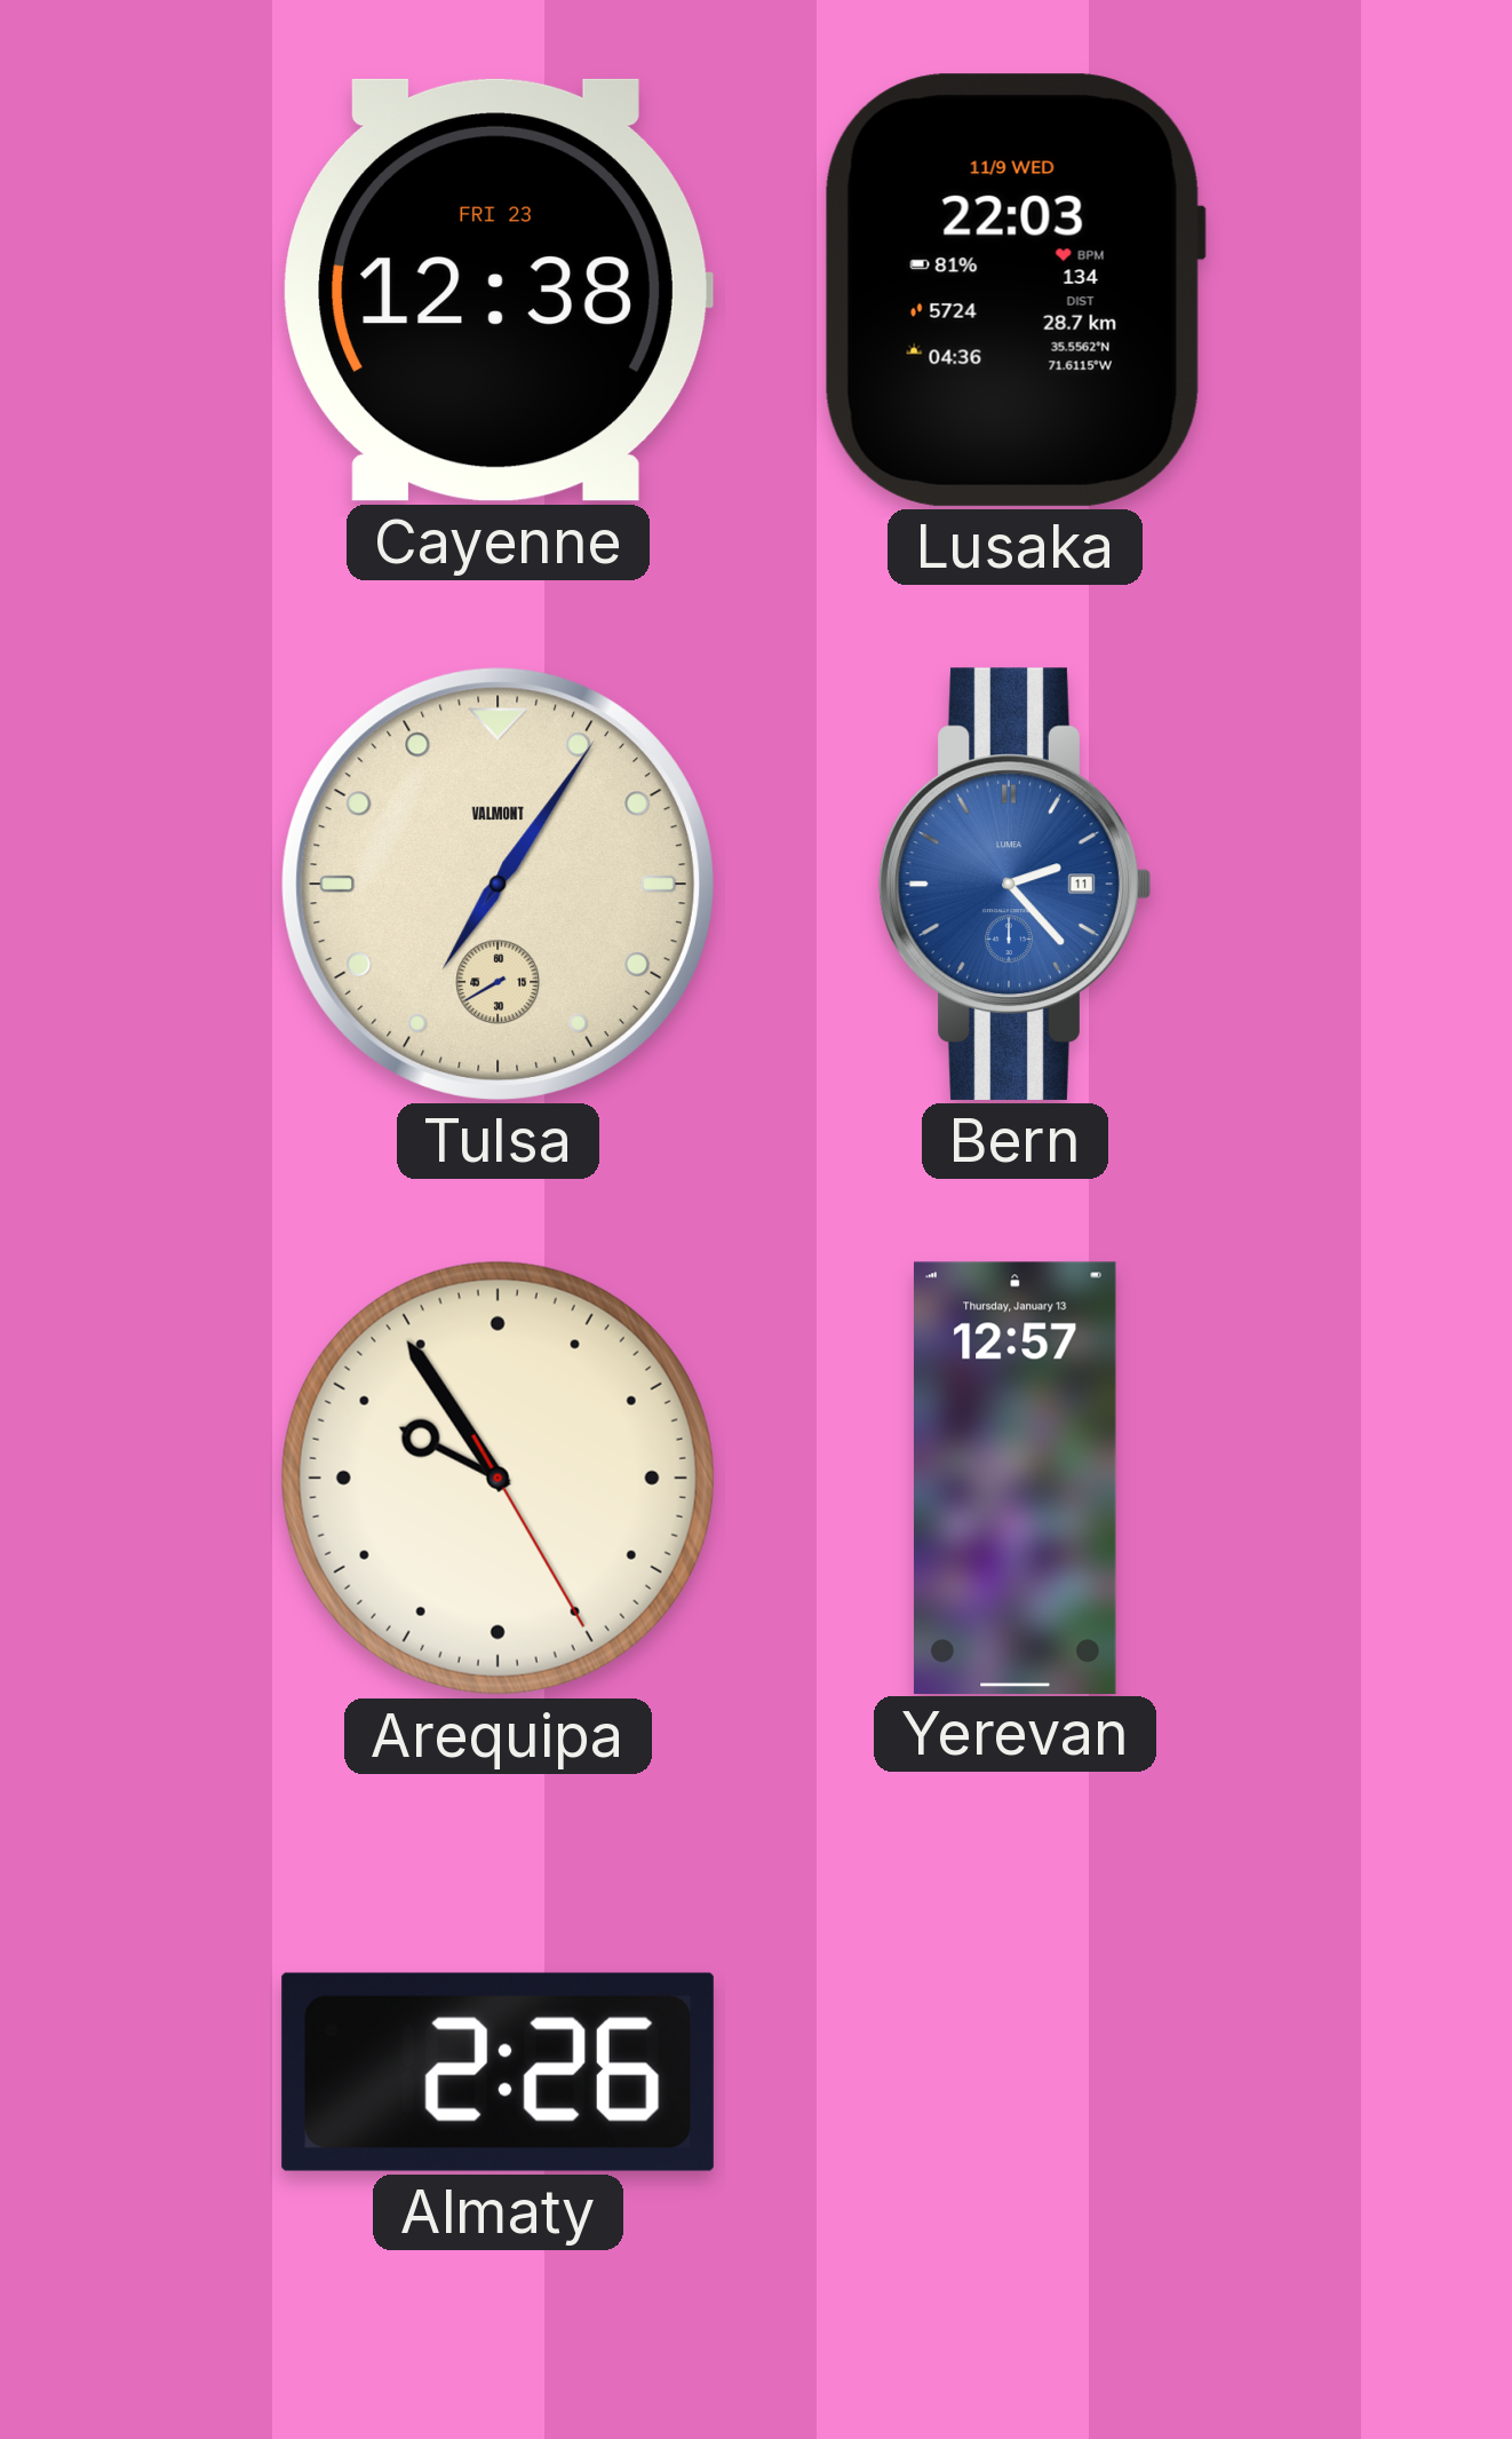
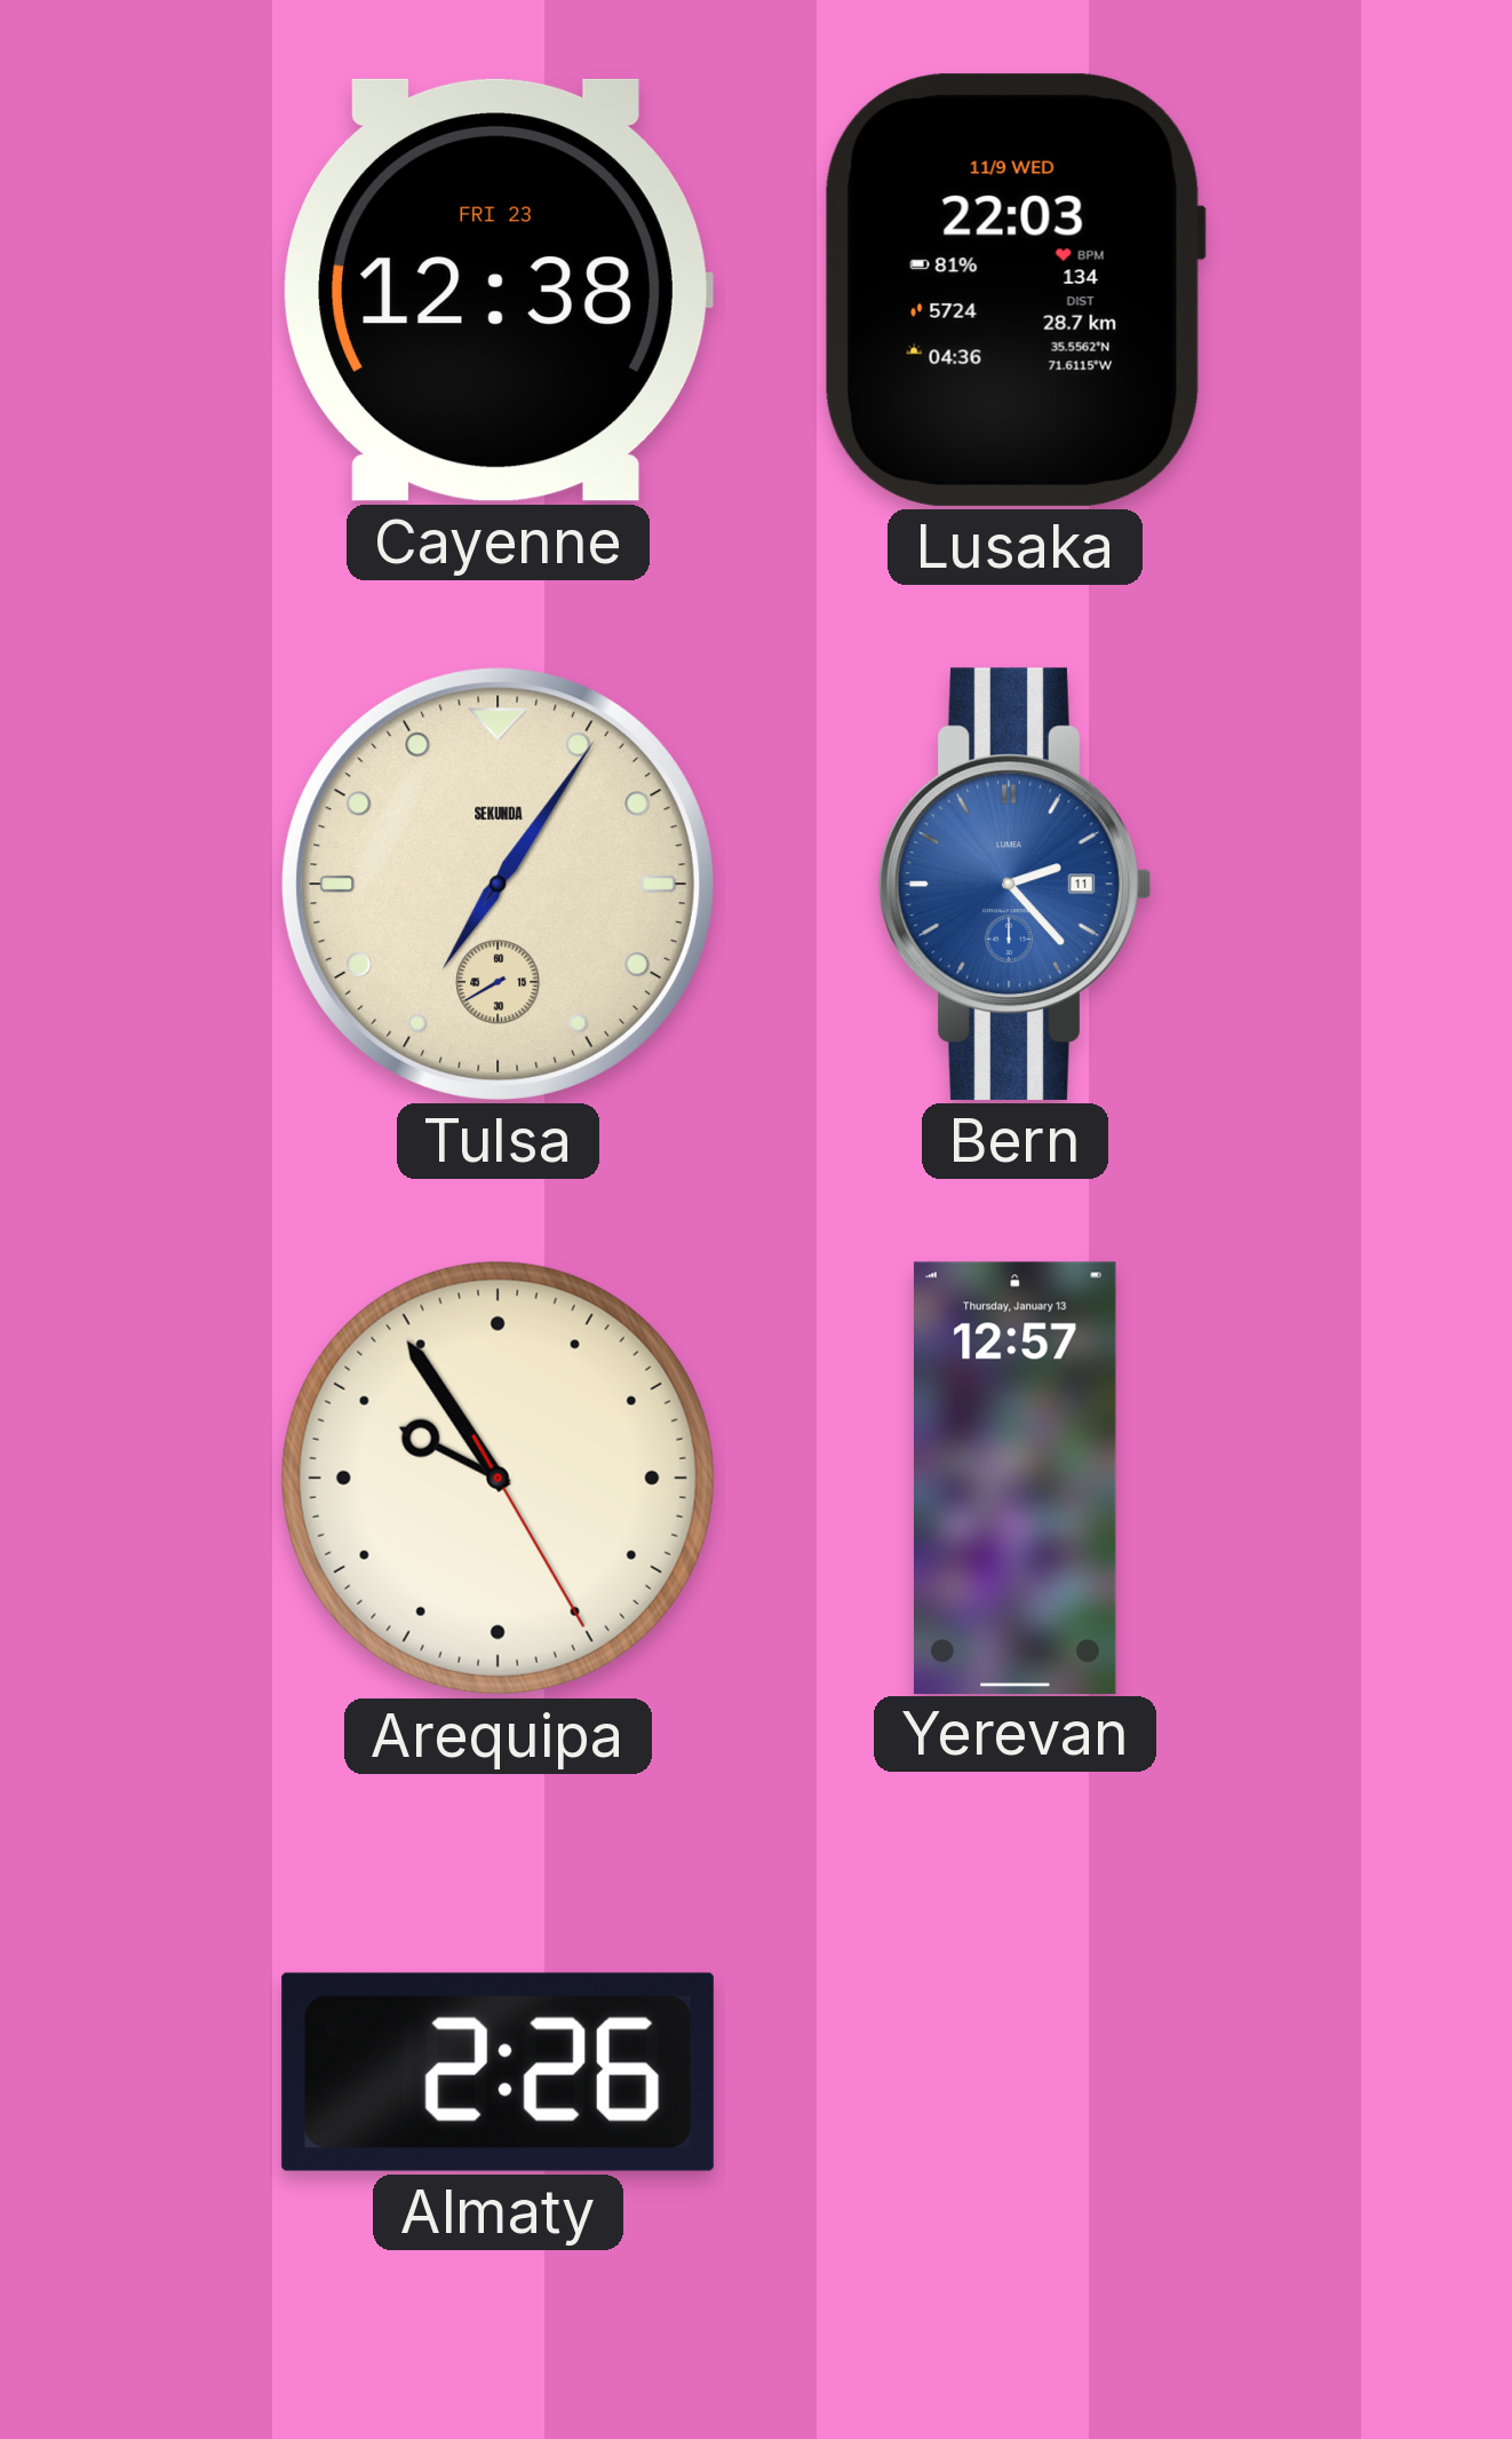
Tulsa brand: VALMONT -> SEKUNDA (498, 884)
